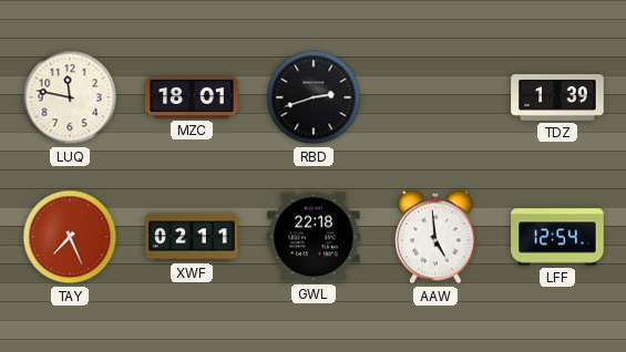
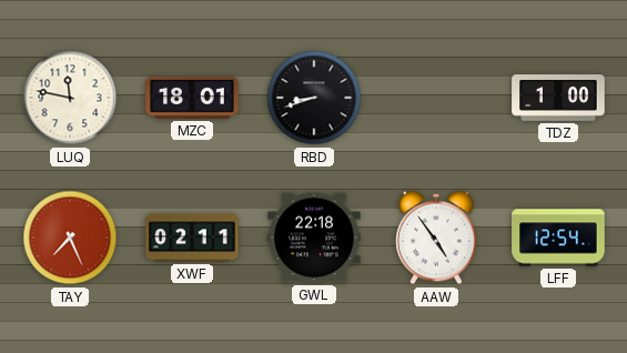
RBD: 2:42 -> 8:42 (314, 98)
TDZ: 1:39 -> 1:00 (558, 98)
AAW: 4:59 -> 4:54 (436, 238)
